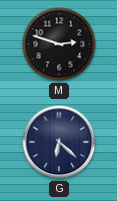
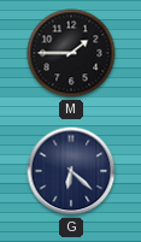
M: 2:48 -> 1:45 (71, 53)
